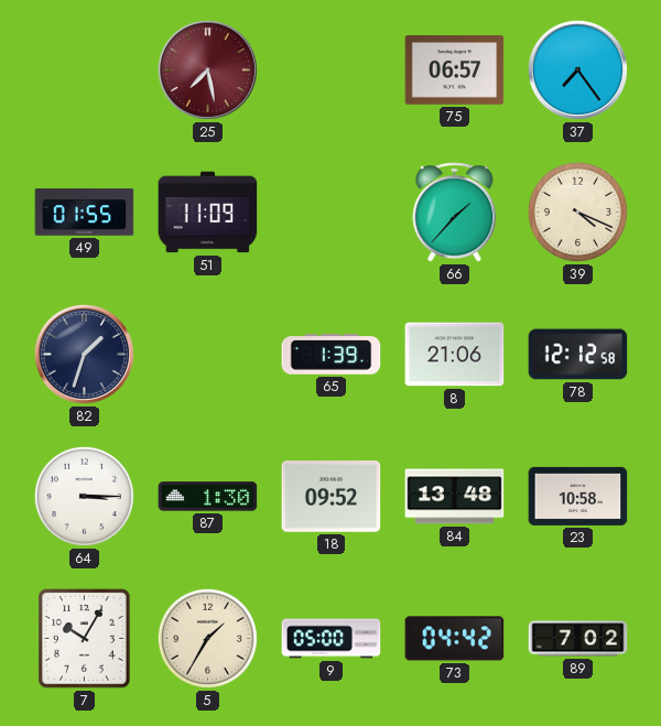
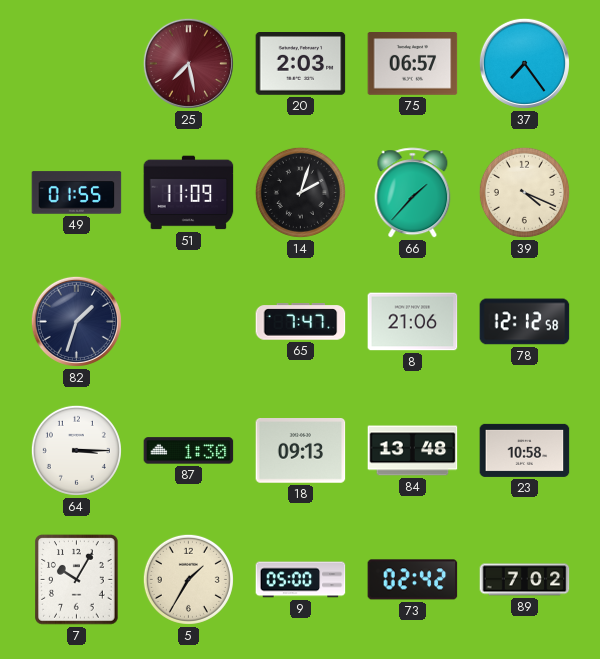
20: none -> 2:03 (301, 64)
14: none -> 2:03 (300, 192)
65: 1:39 -> 7:47 (301, 322)
18: 09:52 -> 09:13 (301, 451)
73: 04:42 -> 02:42 (413, 580)
